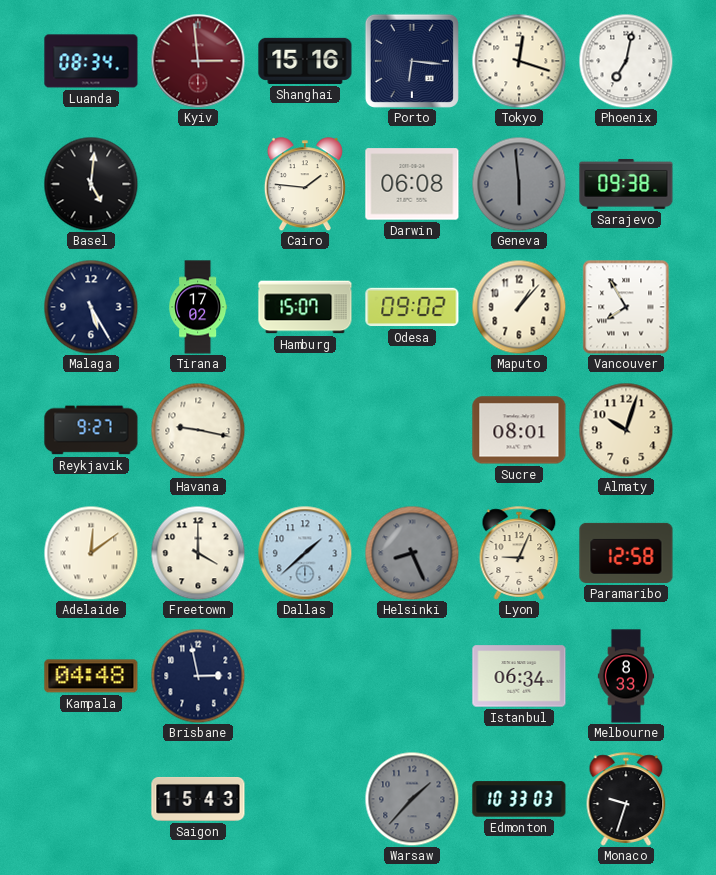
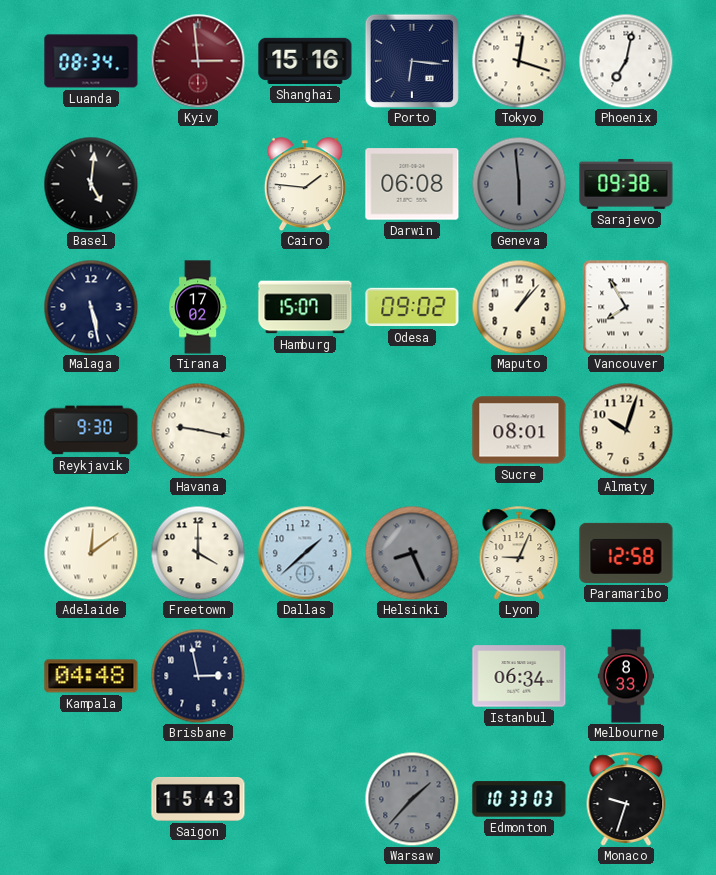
Malaga: 5:25 -> 5:28 (91, 307)
Reykjavik: 9:27 -> 9:30 (91, 430)
